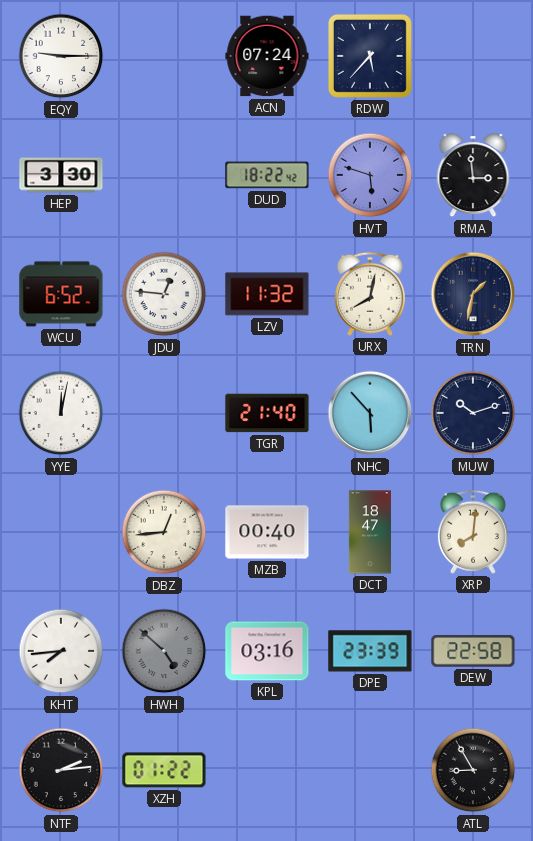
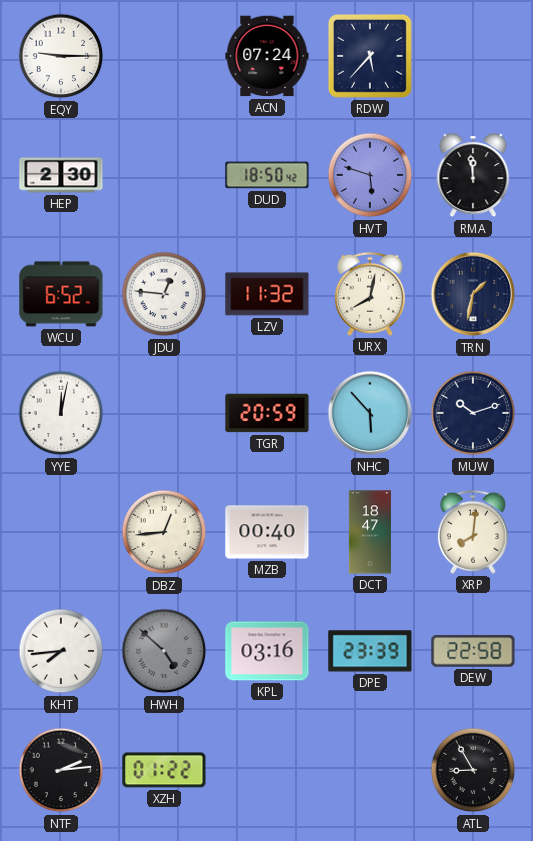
HEP: 3:30 -> 2:30 (61, 175)
DUD: 18:22 -> 18:50 (267, 175)
RMA: 2:59 -> 11:59 (473, 176)
TGR: 21:40 -> 20:59 (267, 413)
